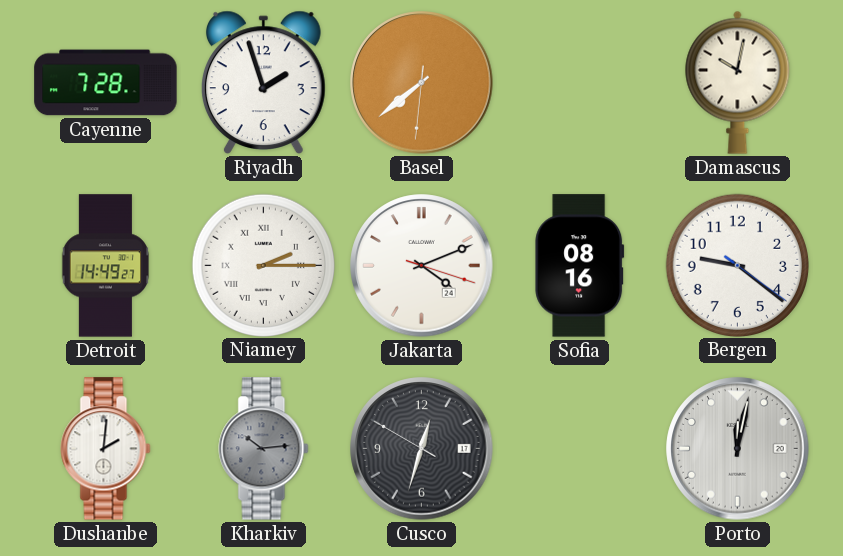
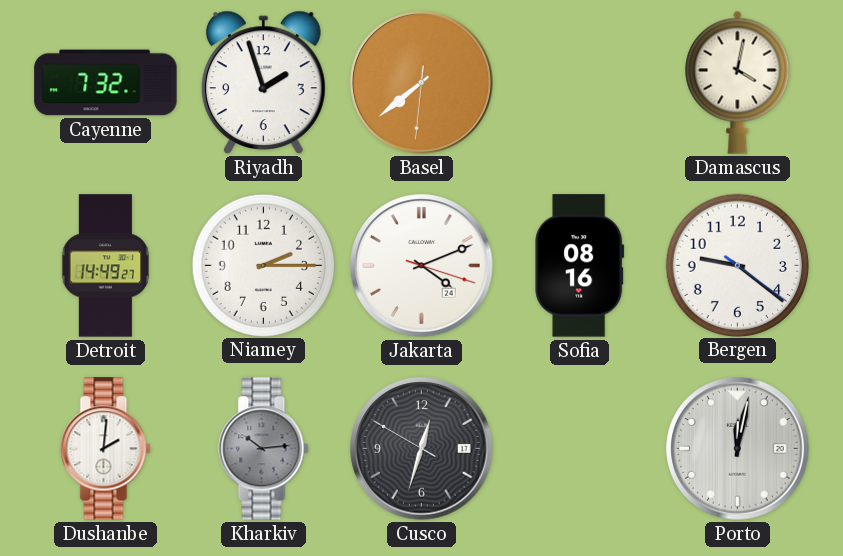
Cayenne: 7:28 -> 7:32 (106, 83)
Damascus: 10:02 -> 4:02 (738, 82)
Niamey numerals: Roman -> Arabic (263, 265)
